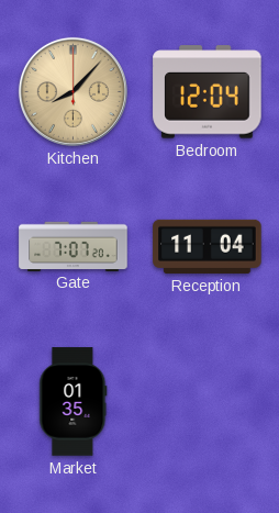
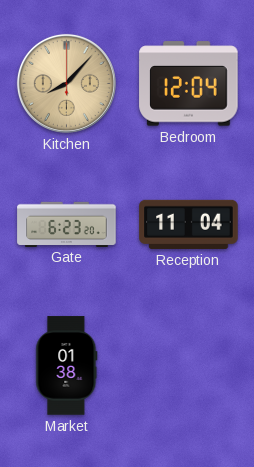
Gate: 7:07 -> 6:23 (67, 224)
Market: 01:35 -> 01:38 (67, 366)
